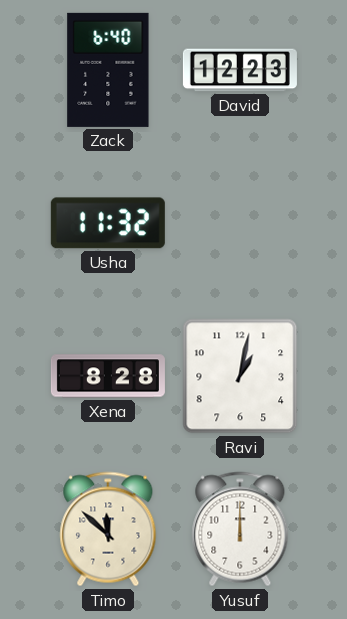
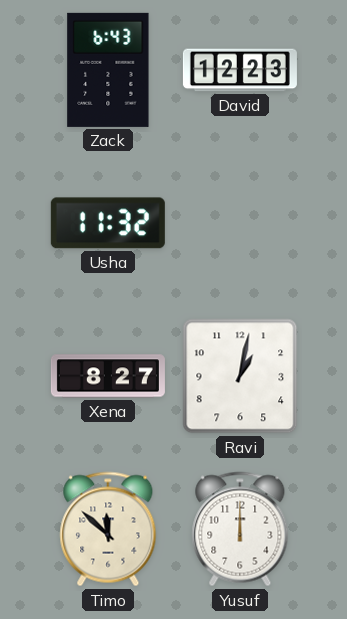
Zack: 6:40 -> 6:43 (108, 70)
Xena: 8:28 -> 8:27 (108, 376)
